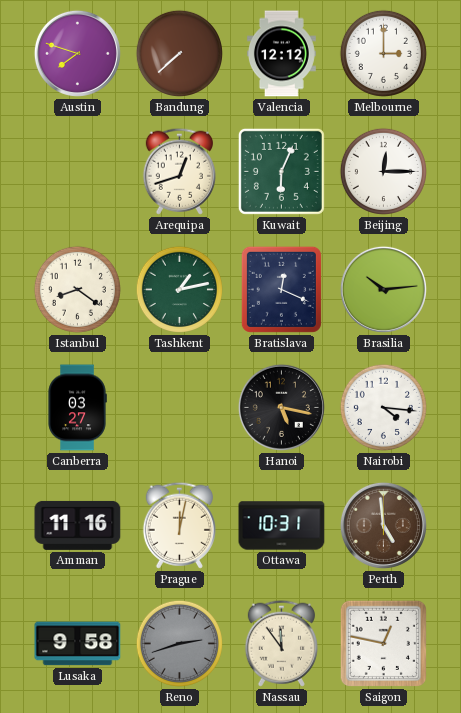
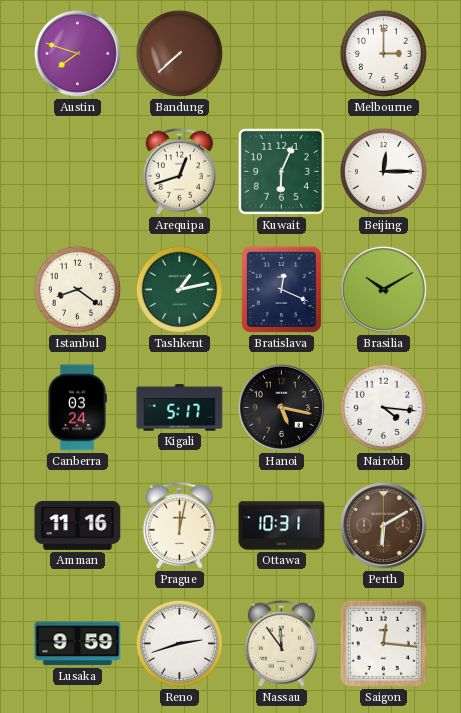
Valencia: 12:12 -> none (281, 54)
Brasilia: 10:14 -> 10:10 (383, 289)
Canberra: 03:27 -> 03:24 (77, 408)
Kigali: none -> 5:17 (180, 408)
Perth: 4:59 -> 6:10 (383, 525)
Lusaka: 9:58 -> 9:59 (78, 644)
Reno dial: grey -> white (179, 643)
Saigon: 12:47 -> 12:16 (383, 643)
